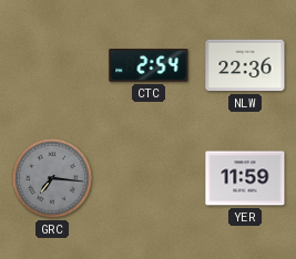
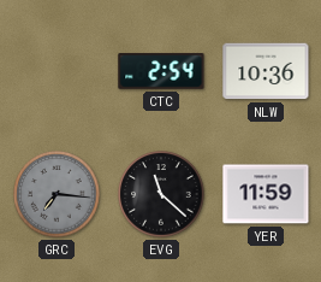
NLW: 22:36 -> 10:36 (266, 71)
EVG: none -> 11:22 (161, 194)
